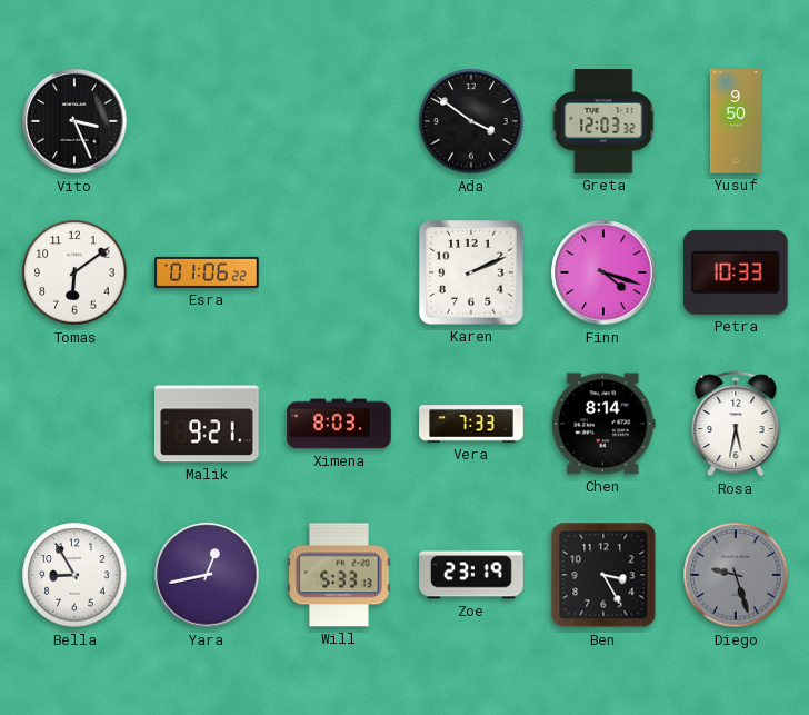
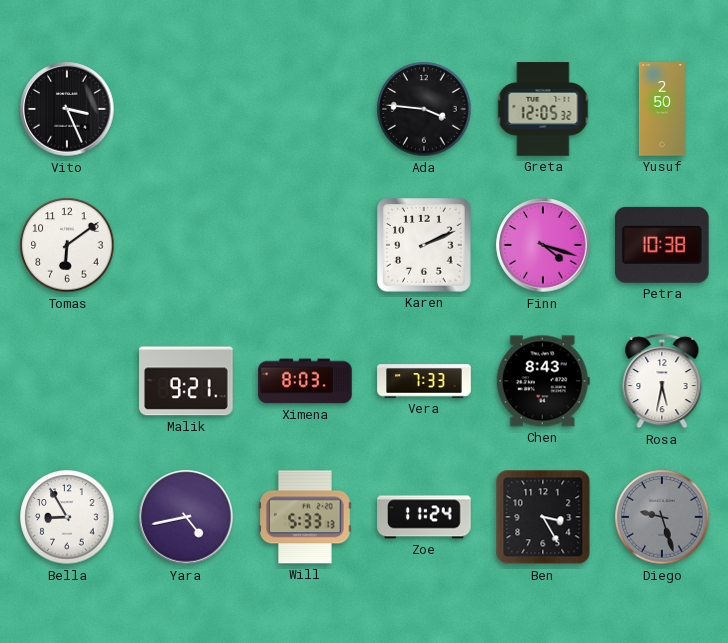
Ada: 3:51 -> 3:46 (424, 109)
Greta: 12:03 -> 12:05 (543, 109)
Yusuf: 9:50 -> 2:50 (662, 109)
Esra: 01:06 -> none (207, 272)
Petra: 10:33 -> 10:38 (662, 245)
Chen: 8:14 -> 8:43 (543, 381)
Yara: 12:43 -> 4:43 (186, 517)
Zoe: 23:19 -> 11:24 (424, 517)
